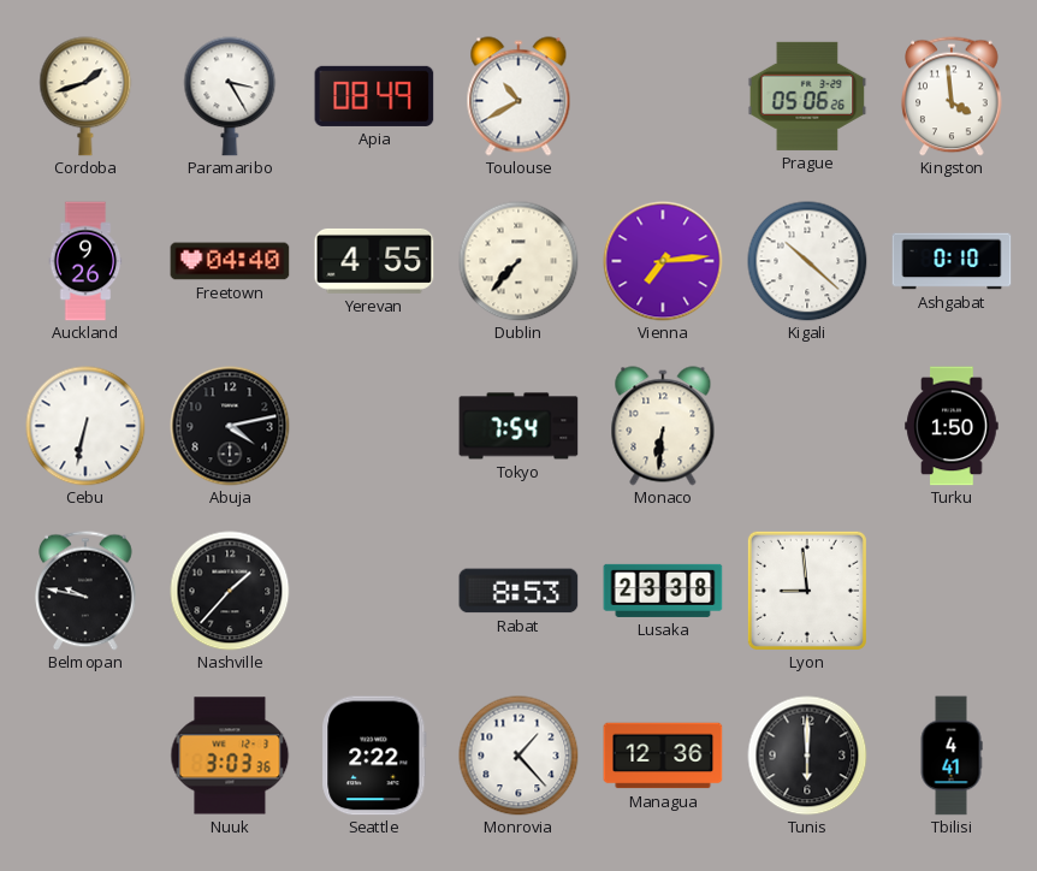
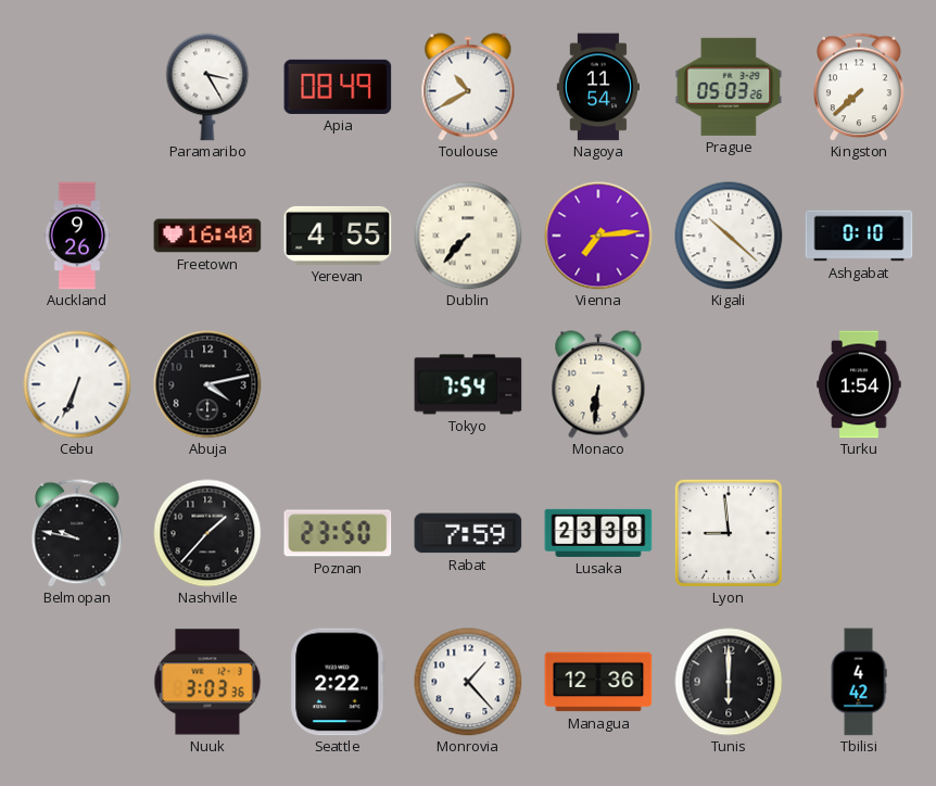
Cordoba: 1:42 -> none (85, 96)
Nagoya: none -> 11:54 (598, 87)
Prague: 05:06 -> 05:03 (729, 87)
Kingston: 3:59 -> 7:38 (859, 87)
Freetown: 04:40 -> 16:40 (207, 236)
Cebu: 6:32 -> 6:34 (77, 384)
Turku: 1:50 -> 1:54 (859, 384)
Poznan: none -> 23:50 (338, 533)
Rabat: 8:53 -> 7:59 (468, 533)
Tbilisi: 4:41 -> 4:42 (859, 682)
